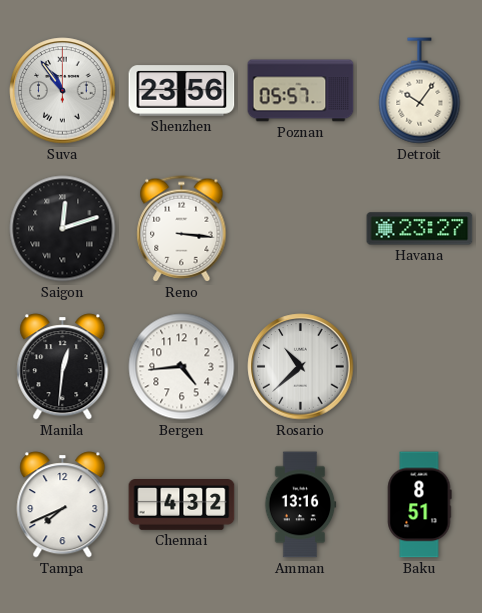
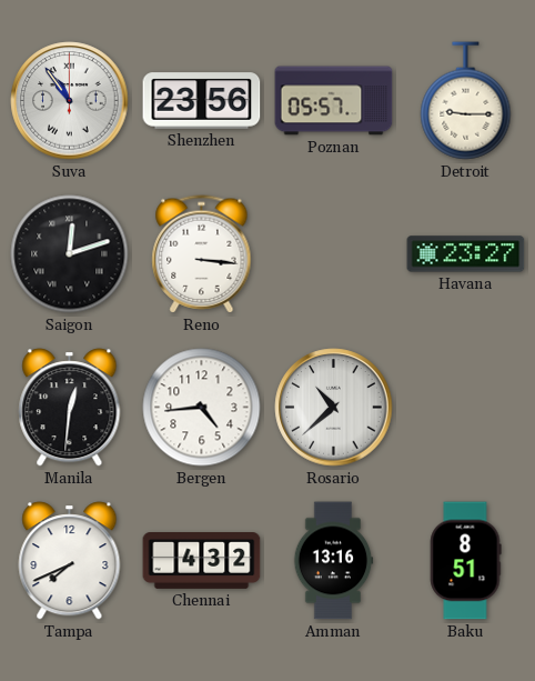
Detroit: 10:06 -> 9:15 (466, 101)
